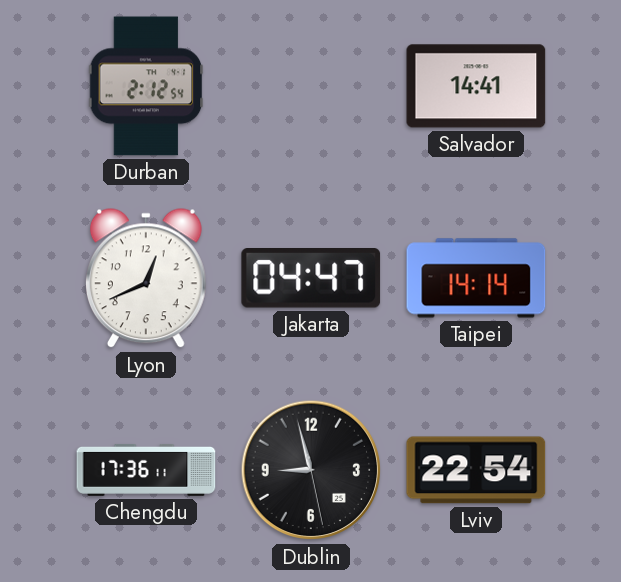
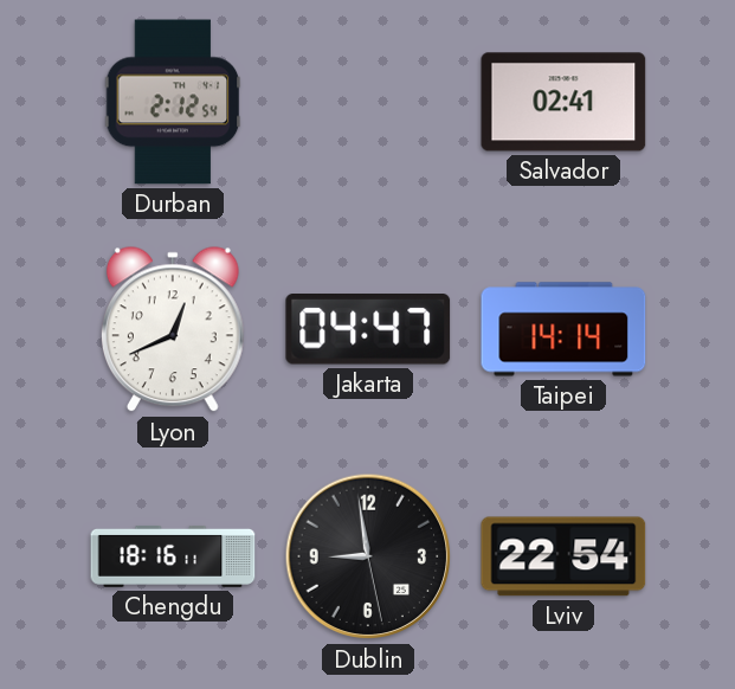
Salvador: 14:41 -> 02:41 (563, 102)
Chengdu: 17:36 -> 18:16 (173, 556)
Dublin: 8:57 -> 8:58 (368, 556)
